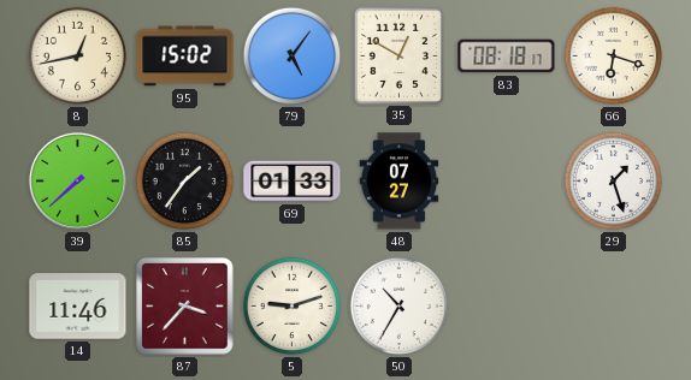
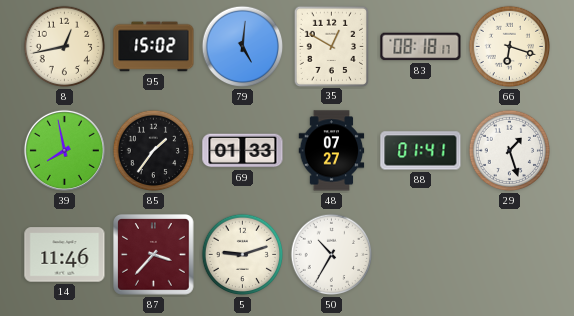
79: 5:06 -> 5:01 (243, 47)
39: 7:38 -> 7:58 (64, 150)
88: none -> 01:41 (421, 151)
